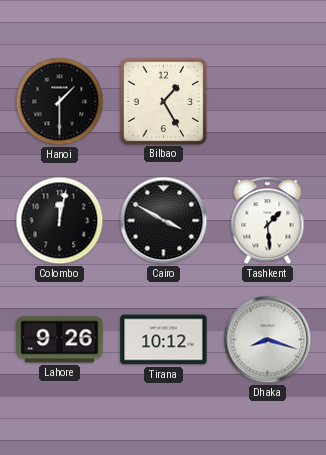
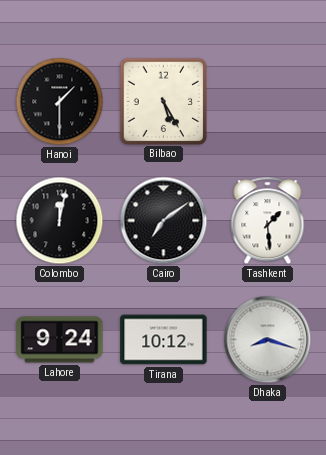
Bilbao: 1:25 -> 5:25 (163, 101)
Cairo: 3:50 -> 7:09 (164, 221)
Lahore: 9:26 -> 9:24 (60, 340)
